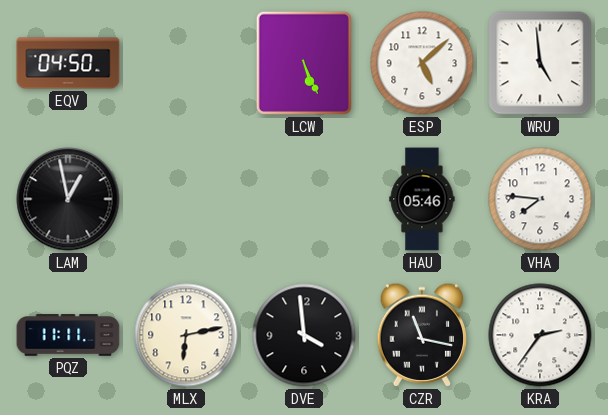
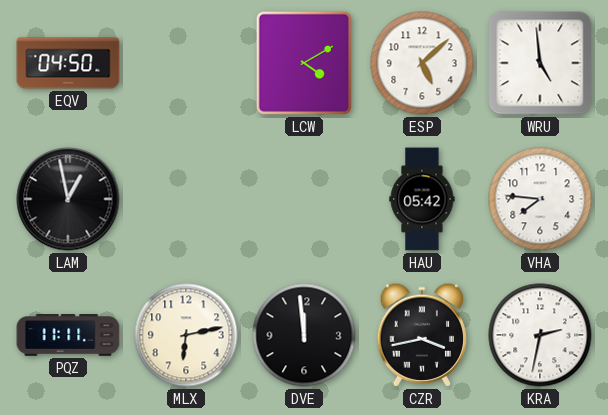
LCW: 5:26 -> 4:10 (304, 63)
HAU: 05:46 -> 05:42 (422, 199)
DVE: 3:59 -> 11:59 (304, 335)
CZR: 11:17 -> 3:43 (422, 335)
KRA: 2:36 -> 2:32 (540, 335)
